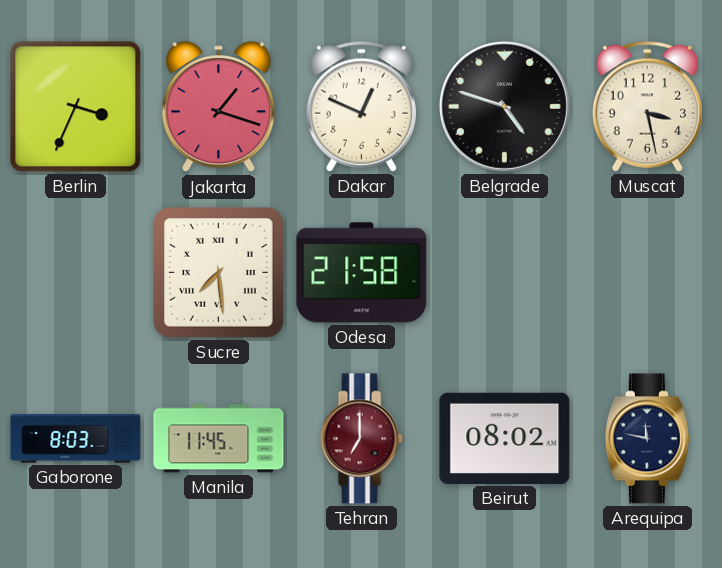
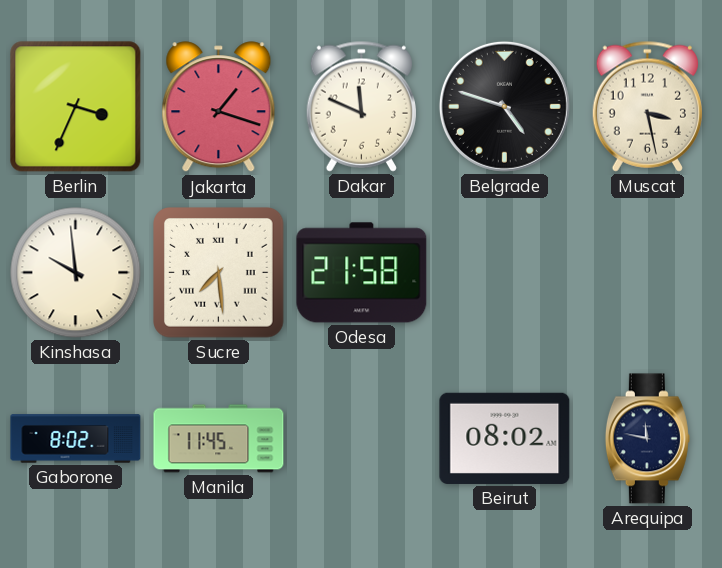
Dakar: 12:49 -> 11:49 (361, 106)
Kinshasa: none -> 9:59 (76, 273)
Gaborone: 8:03 -> 8:02 (76, 439)
Tehran: 7:00 -> none (361, 439)
